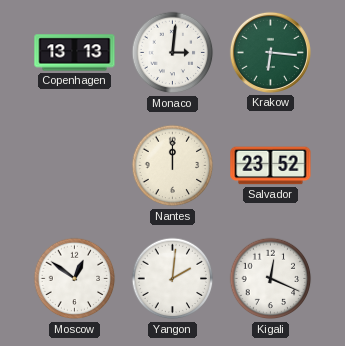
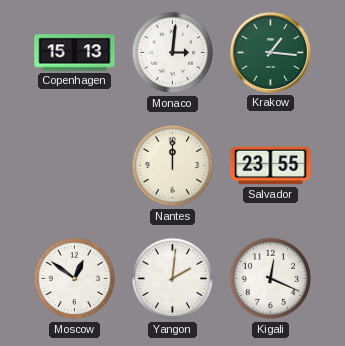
Copenhagen: 13:13 -> 15:13 (75, 53)
Krakow: 6:16 -> 1:16 (270, 52)
Salvador: 23:52 -> 23:55 (271, 166)
